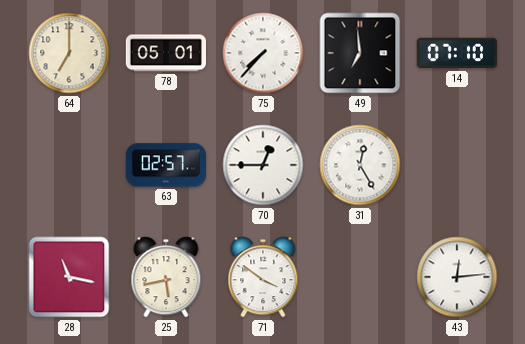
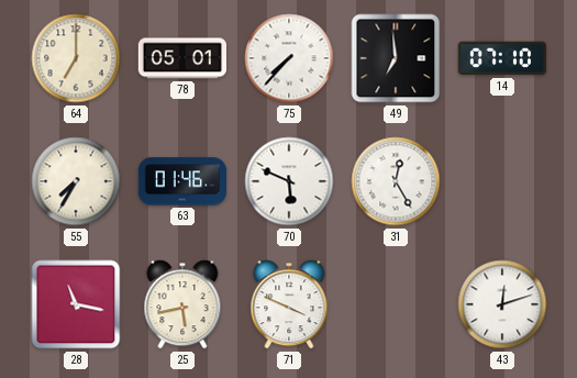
55: none -> 7:35 (76, 181)
63: 02:57 -> 01:46 (181, 181)
70: 12:45 -> 5:49 (289, 181)
71: 3:51 -> 3:49 (289, 304)
43: 12:14 -> 12:12 (502, 304)
